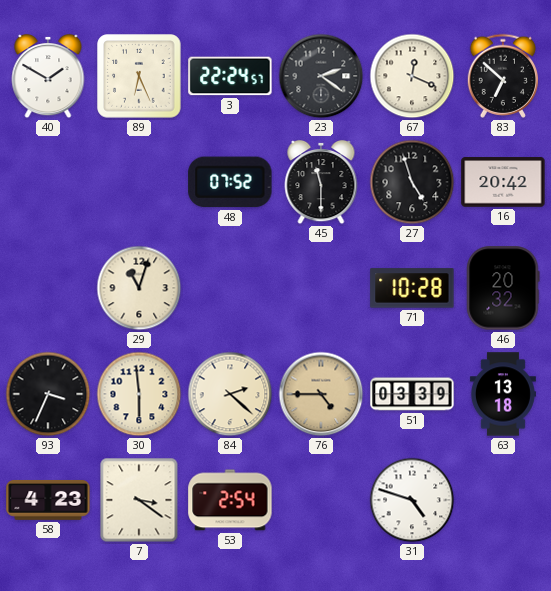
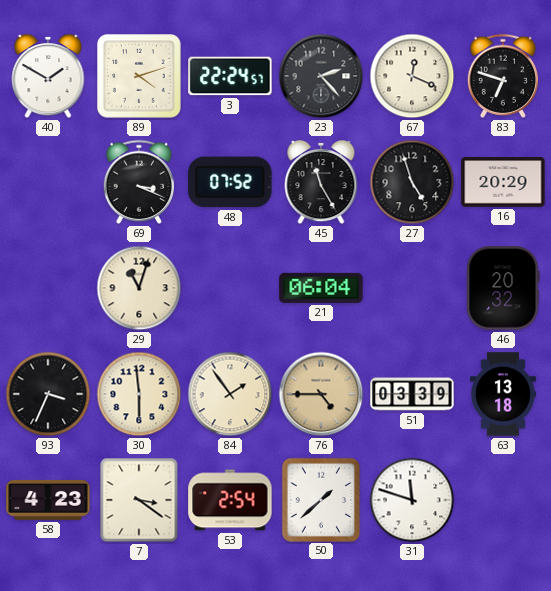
89: 6:26 -> 4:12 (139, 76)
23: 2:21 -> 2:23 (321, 76)
83: 6:52 -> 6:48 (502, 76)
69: none -> 3:19 (138, 182)
45: 11:30 -> 11:25 (321, 182)
16: 20:42 -> 20:29 (503, 182)
21: none -> 06:04 (321, 288)
71: 10:28 -> none (412, 288)
84: 2:22 -> 1:54 (230, 394)
50: none -> 1:38 (320, 499)
31: 4:48 -> 11:48 (412, 500)
